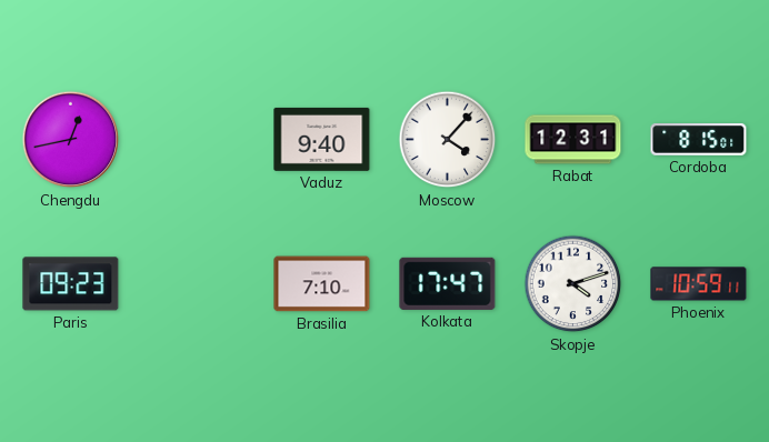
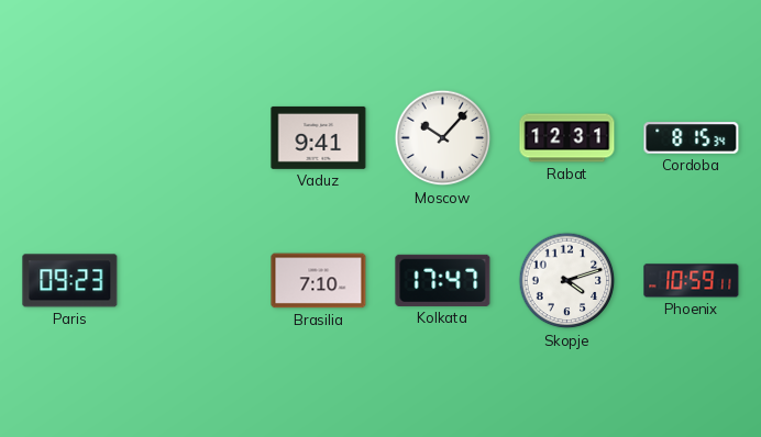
Chengdu: 12:43 -> none (71, 140)
Vaduz: 9:40 -> 9:41 (319, 137)
Moscow: 4:07 -> 10:07 (443, 138)
Cordoba: 8:15:01 -> 8:15:34 (692, 138)
